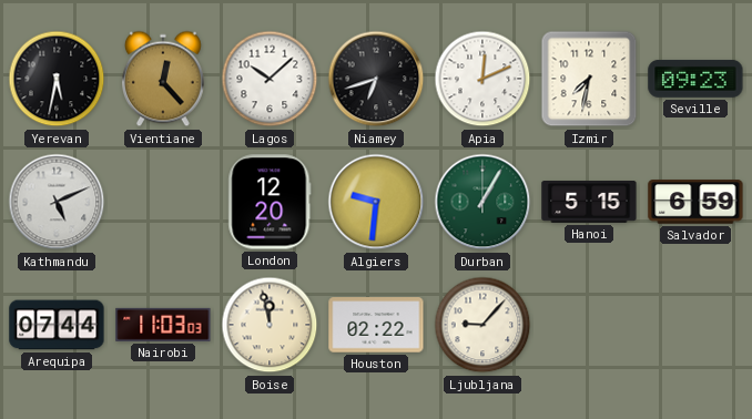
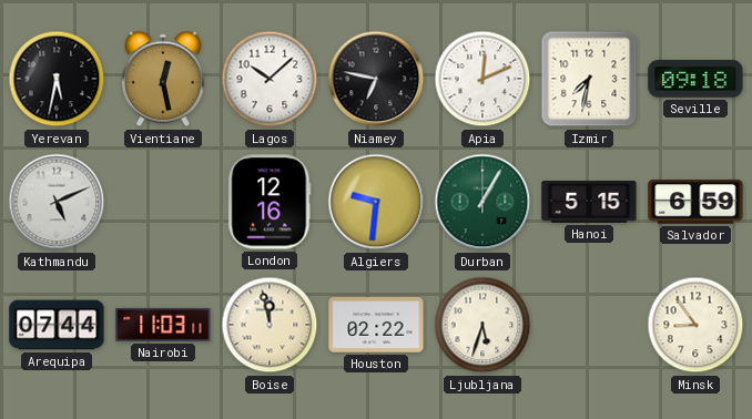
Vientiane: 12:23 -> 12:28 (164, 79)
Niamey: 6:42 -> 6:47 (376, 79)
Seville: 09:23 -> 09:18 (695, 79)
London: 12:20 -> 12:16 (270, 202)
Nairobi: 11:03:03 -> 11:03:11 (163, 325)
Ljubljana: 9:07 -> 5:33 (482, 325)
Minsk: none -> 8:54 (695, 325)
